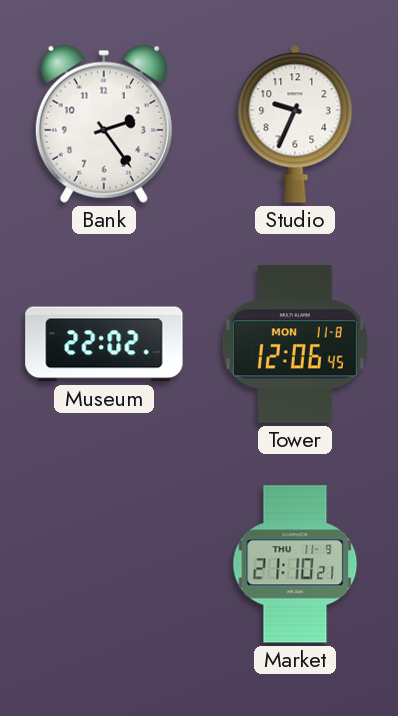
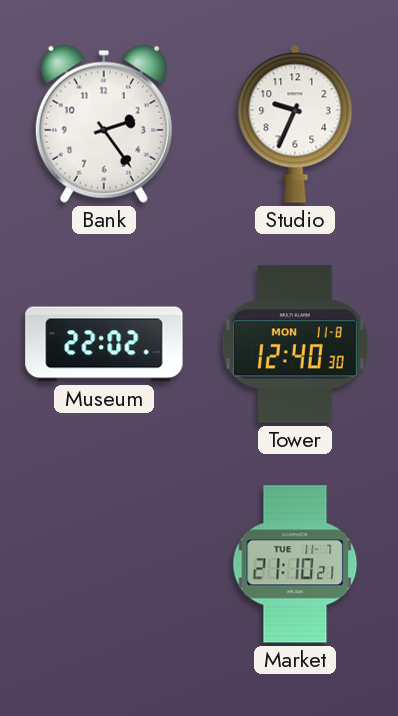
Tower: 12:06 -> 12:40 (295, 344)
Market date: THU 11-9 -> TUE 11-7 (295, 564)
